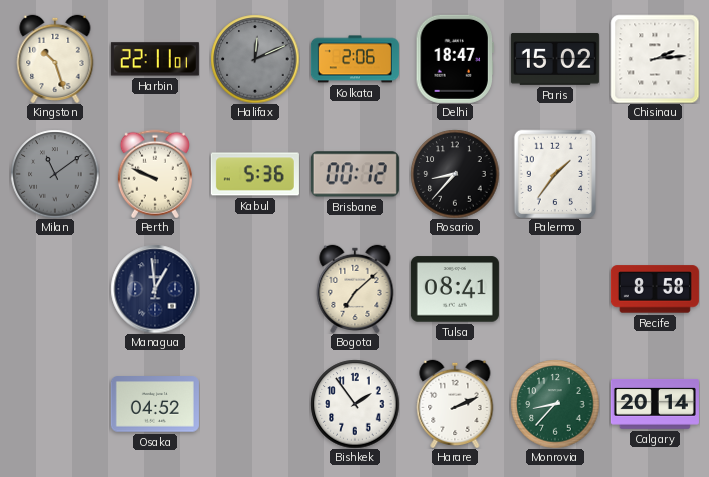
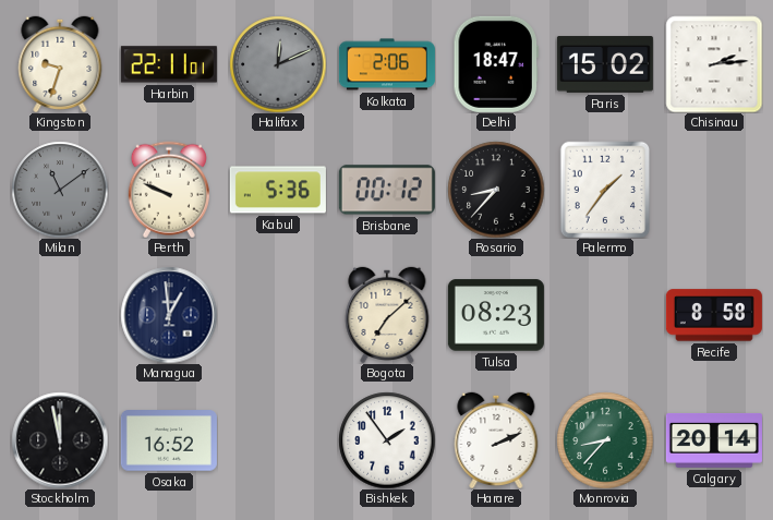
Kingston: 10:27 -> 9:33 (60, 63)
Tulsa: 08:41 -> 08:23 (496, 315)
Stockholm: none -> 11:58 (60, 440)
Osaka: 04:52 -> 16:52 (169, 440)
